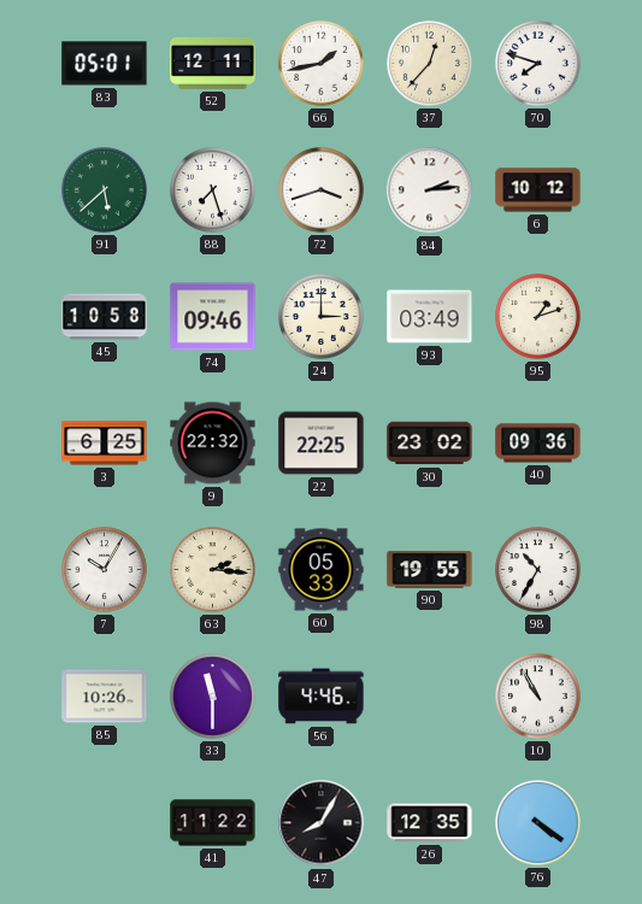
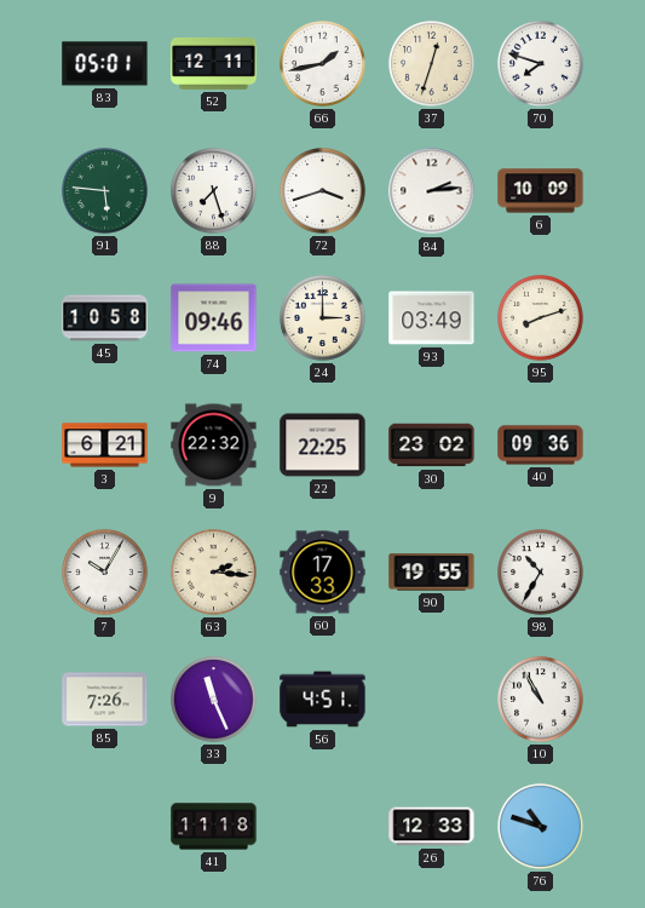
37: 12:37 -> 12:33 (432, 64)
91: 5:38 -> 5:46 (105, 191)
6: 10:12 -> 10:09 (541, 191)
95: 1:12 -> 8:12 (541, 318)
3: 6:25 -> 6:21 (105, 446)
60: 05:33 -> 17:33 (323, 573)
85: 10:26 -> 7:26 (105, 700)
33: 11:30 -> 11:26 (214, 700)
56: 4:46 -> 4:51 (323, 700)
41: 11:22 -> 11:18 (214, 827)
47: 8:05 -> none (322, 823)
26: 12:35 -> 12:33 (432, 827)
76: 4:21 -> 10:48 (541, 827)
